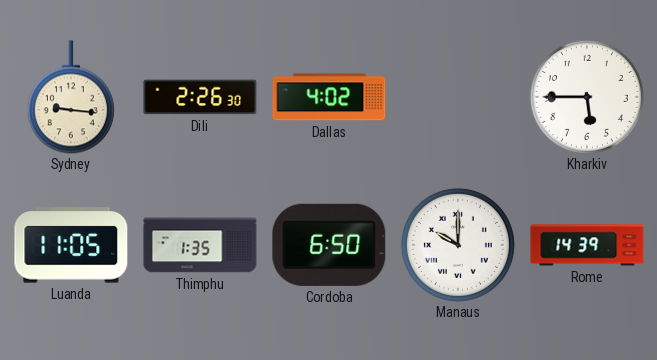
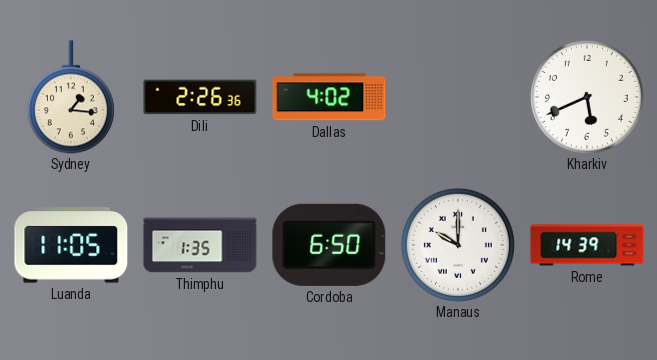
Sydney: 9:16 -> 1:16 (71, 97)
Dili: 2:26:30 -> 2:26:36 (200, 97)
Kharkiv: 5:45 -> 5:41 (587, 97)
